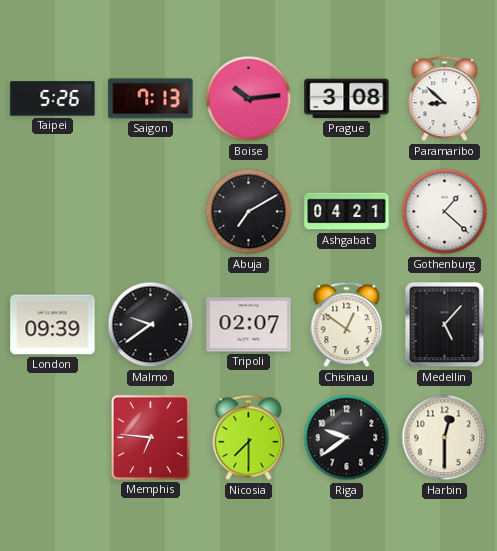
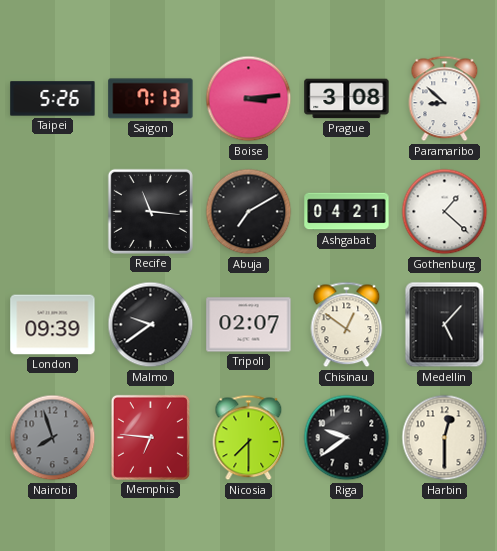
Boise: 10:14 -> 3:14 (249, 99)
Recife: none -> 11:16 (150, 211)
Nairobi: none -> 7:57 (53, 438)
